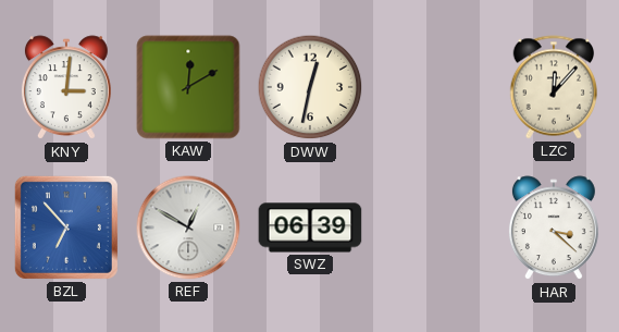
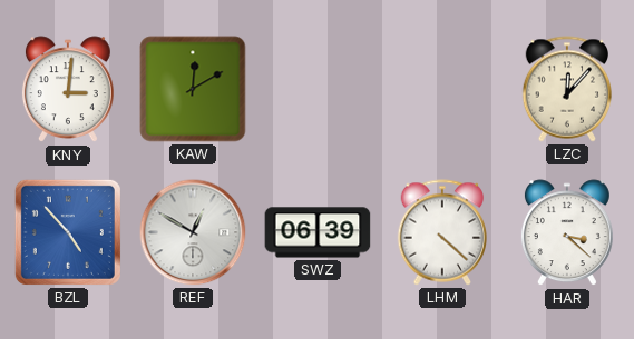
DWW: 12:32 -> none (310, 87)
BZL: 6:53 -> 4:53 (68, 232)
LHM: none -> 4:22 (442, 232)
